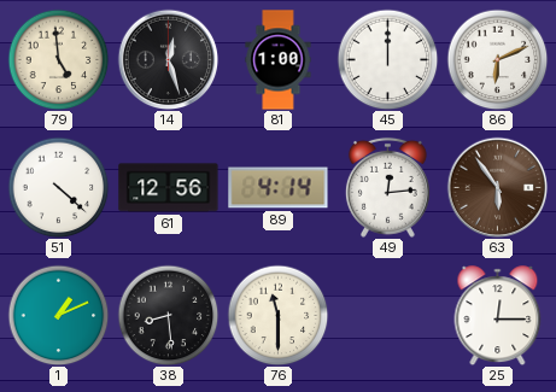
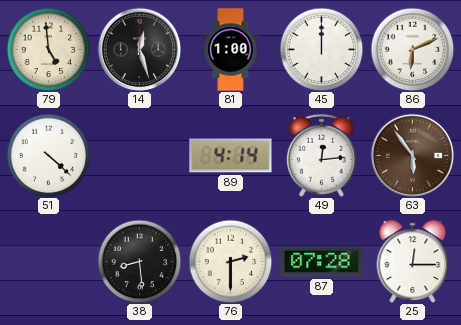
61: 12:56 -> none (169, 188)
1: 1:11 -> none (58, 315)
76: 11:30 -> 2:30 (230, 261)
87: none -> 07:28 (322, 262)
